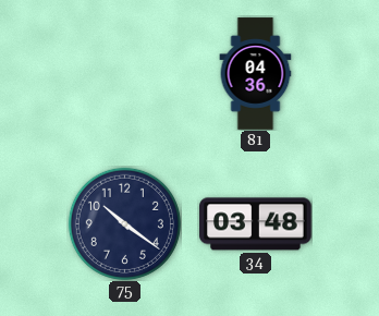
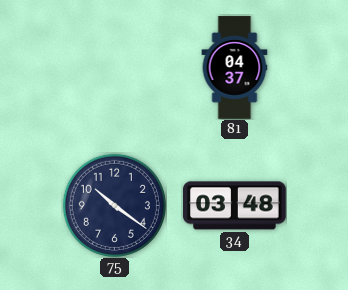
81: 04:36 -> 04:37 (235, 68)
